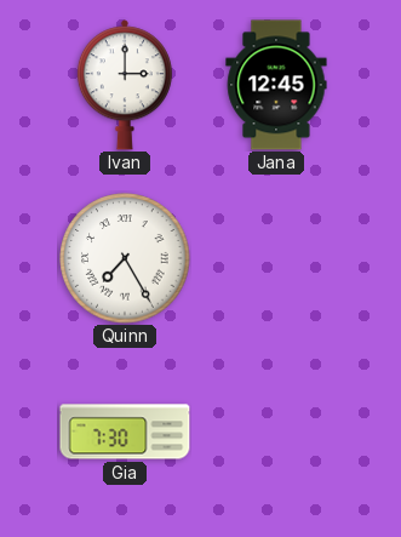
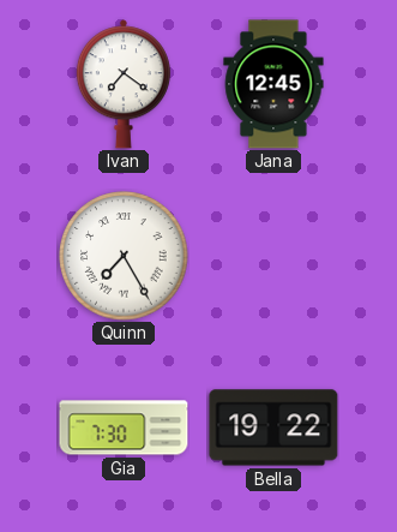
Ivan: 3:00 -> 7:21 (124, 84)
Bella: none -> 19:22 (273, 428)
